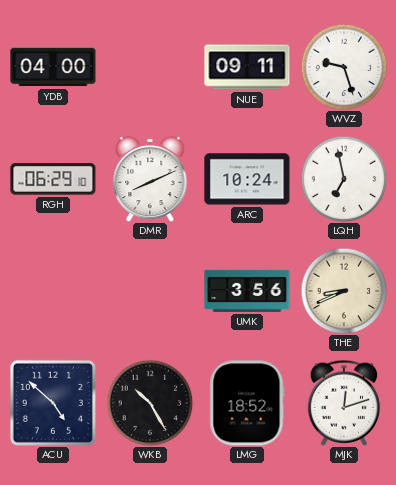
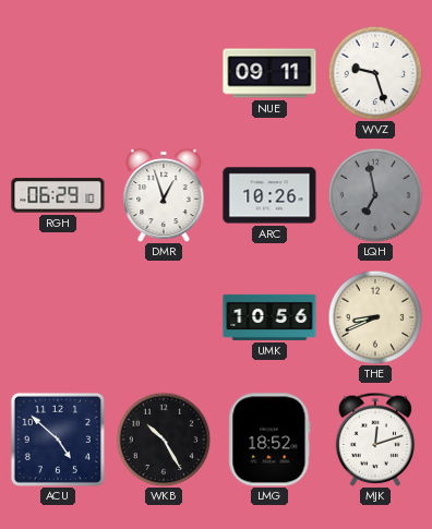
YDB: 04:00 -> none (53, 67)
DMR: 8:11 -> 12:57 (164, 195)
ARC: 10:24 -> 10:26 (269, 195)
LQH dial: white -> grey (375, 195)
UMK: 3:56 -> 10:56 (269, 317)
